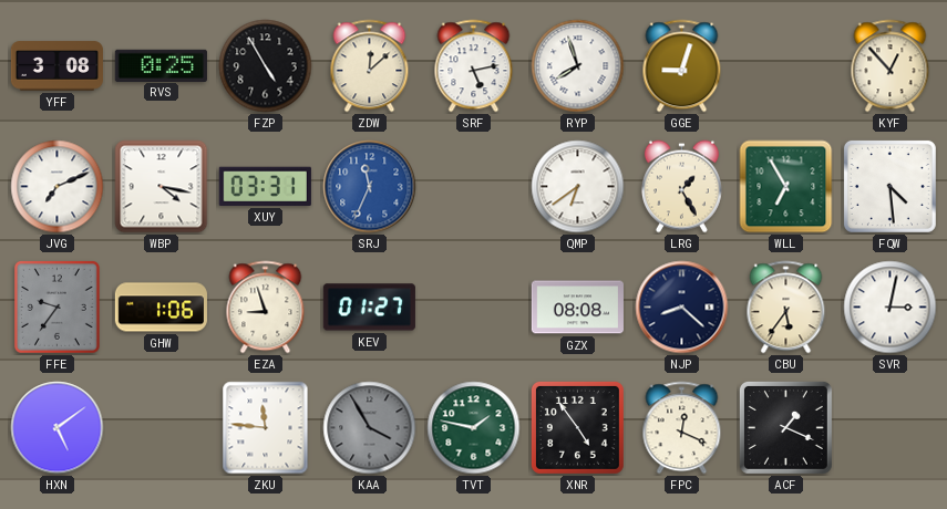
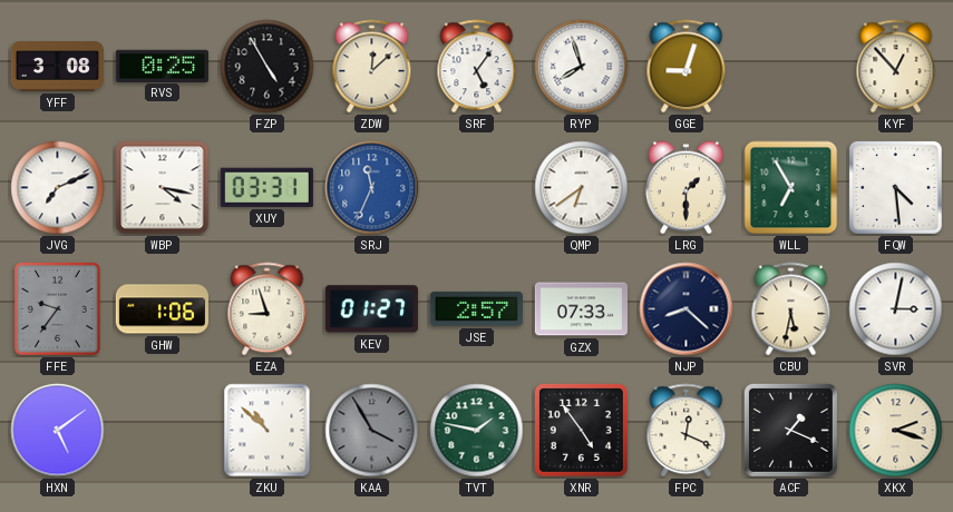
SRF: 5:13 -> 5:06 (477, 67)
LRG: 1:25 -> 1:30 (685, 188)
JSE: none -> 2:57 (476, 308)
GZX: 08:08 -> 07:33 (581, 309)
CBU: 5:36 -> 5:32 (791, 309)
ZKU: 11:46 -> 10:52 (268, 431)
XKX: none -> 2:18 (896, 431)
